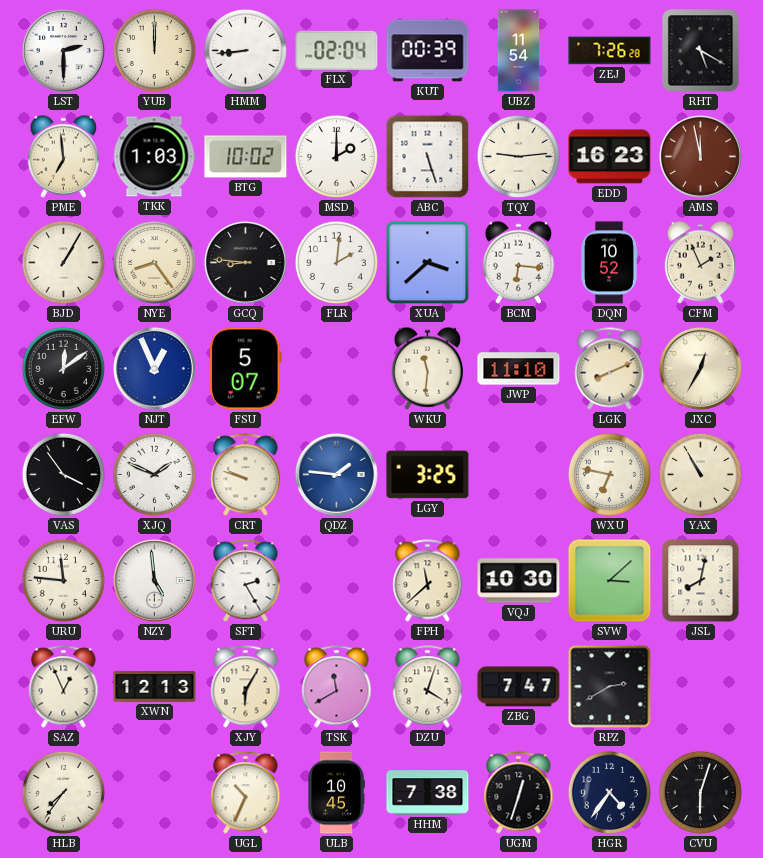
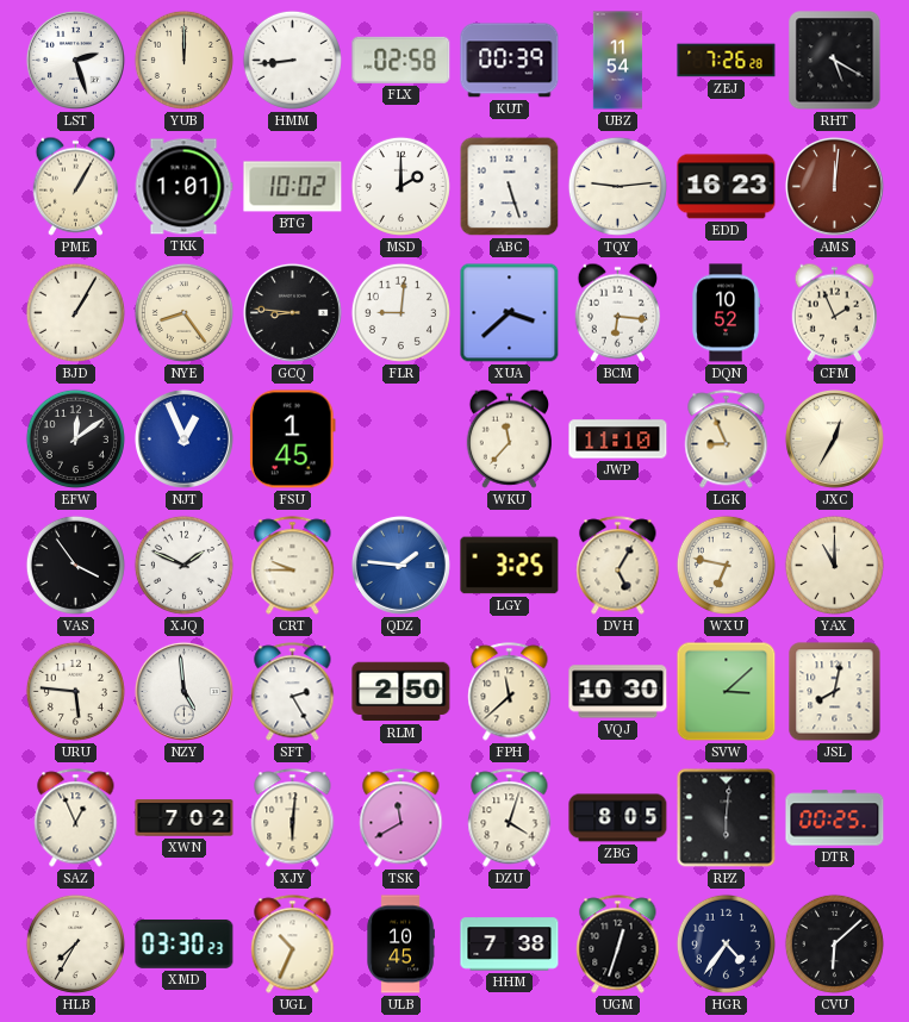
LST: 2:30 -> 2:27 (75, 60)
FLX: 02:04 -> 02:58 (401, 60)
PME: 6:59 -> 1:05 (75, 186)
TKK: 1:03 -> 1:01 (183, 187)
AMS: 11:58 -> 12:01 (834, 186)
FLR: 2:01 -> 9:01 (400, 312)
FSU: 5:07 -> 1:45 (292, 440)
WKU: 11:31 -> 11:37 (509, 438)
LGK: 8:11 -> 8:56 (727, 440)
CRT: 9:48 -> 9:45 (293, 566)
DVH: none -> 5:05 (618, 566)
YAX: 10:55 -> 11:00 (834, 565)
URU: 11:46 -> 5:46 (75, 691)
RLM: none -> 2:50 (401, 692)
XWN: 12:13 -> 7:02 (185, 818)
XJY: 6:05 -> 6:01 (293, 818)
ZBG: 7:47 -> 8:05 (618, 818)
RPZ: 2:40 -> 6:01 (727, 818)
DTR: none -> 00:25 (835, 818)
HLB: 7:36 -> 7:35 (75, 943)
XMD: none -> 03:30 (185, 943)
CVU: 6:03 -> 6:08 (834, 943)
